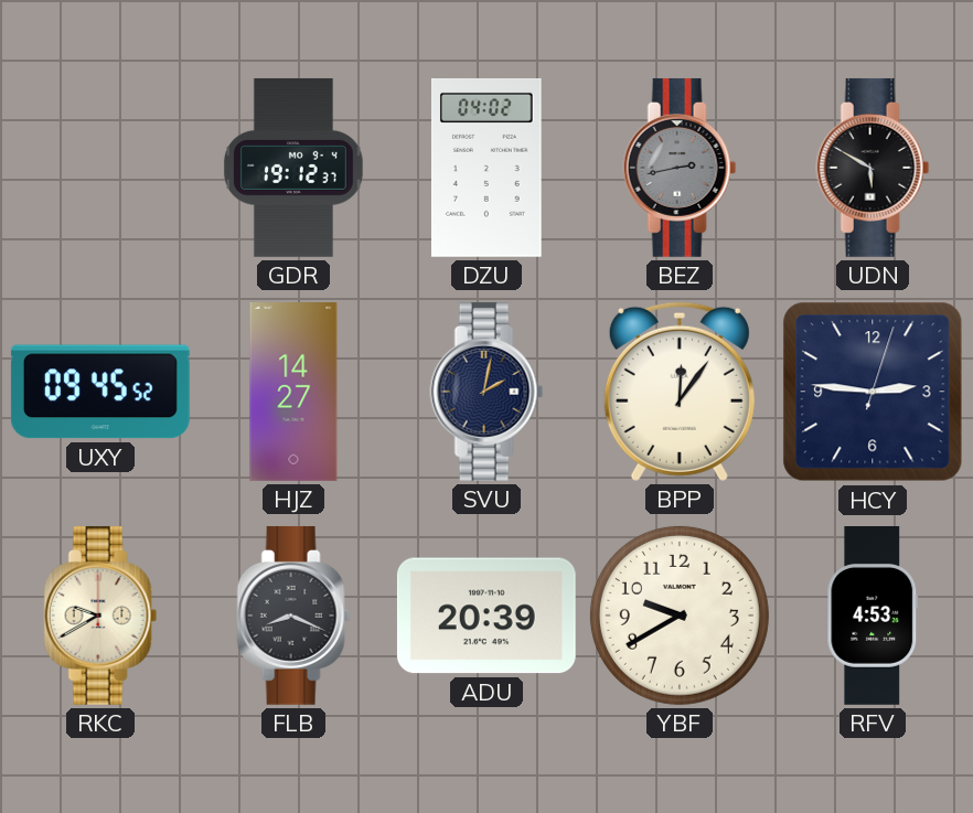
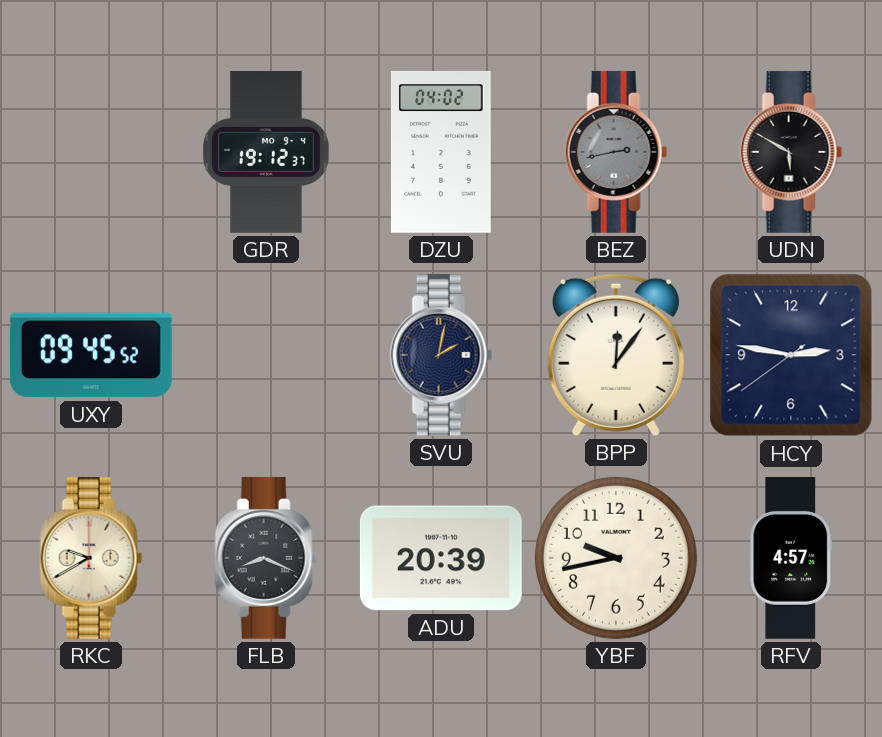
HJZ: 14:27 -> none (293, 393)
HCY: 2:46:03 -> 2:46:39 (791, 355)
YBF: 9:40 -> 9:43 (616, 558)
RFV: 4:53 -> 4:57 (791, 559)
